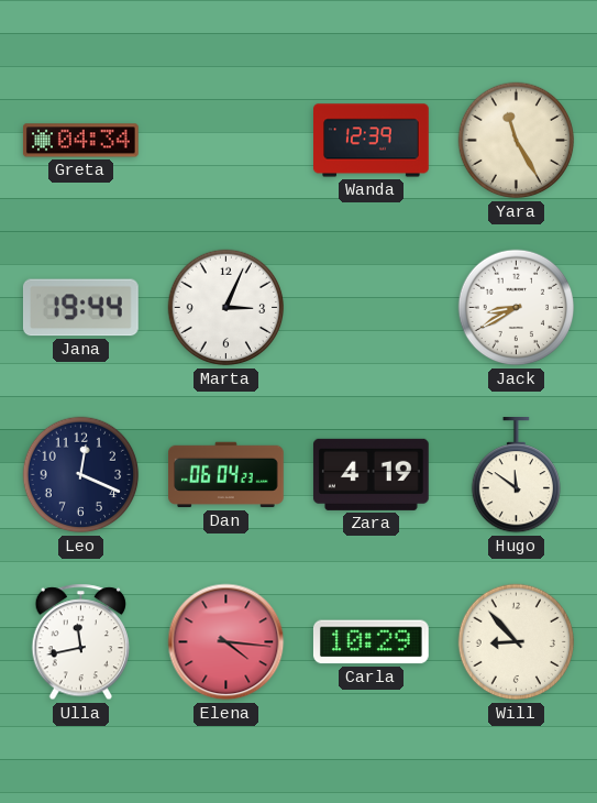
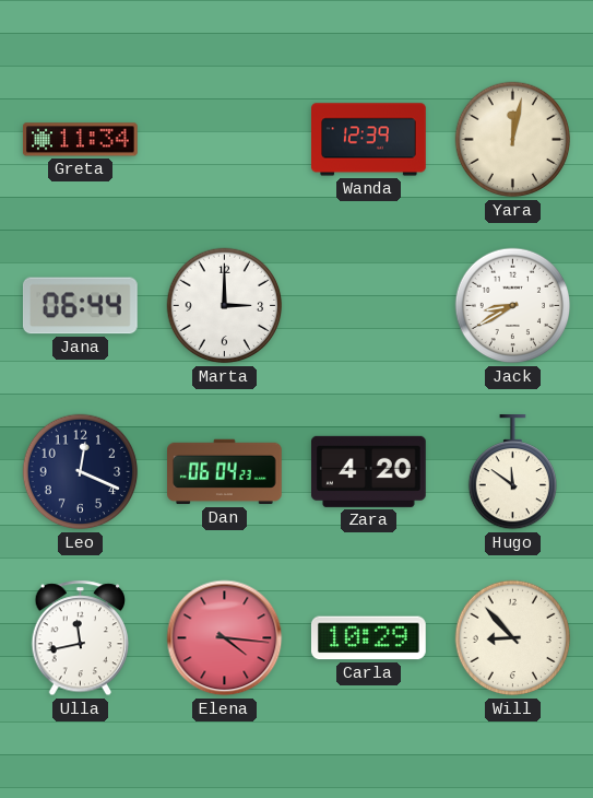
Greta: 04:34 -> 11:34 (81, 140)
Yara: 11:25 -> 12:02 (513, 140)
Jana: 19:44 -> 06:44 (80, 306)
Marta: 3:04 -> 3:00 (225, 306)
Zara: 4:19 -> 4:20 (368, 471)
